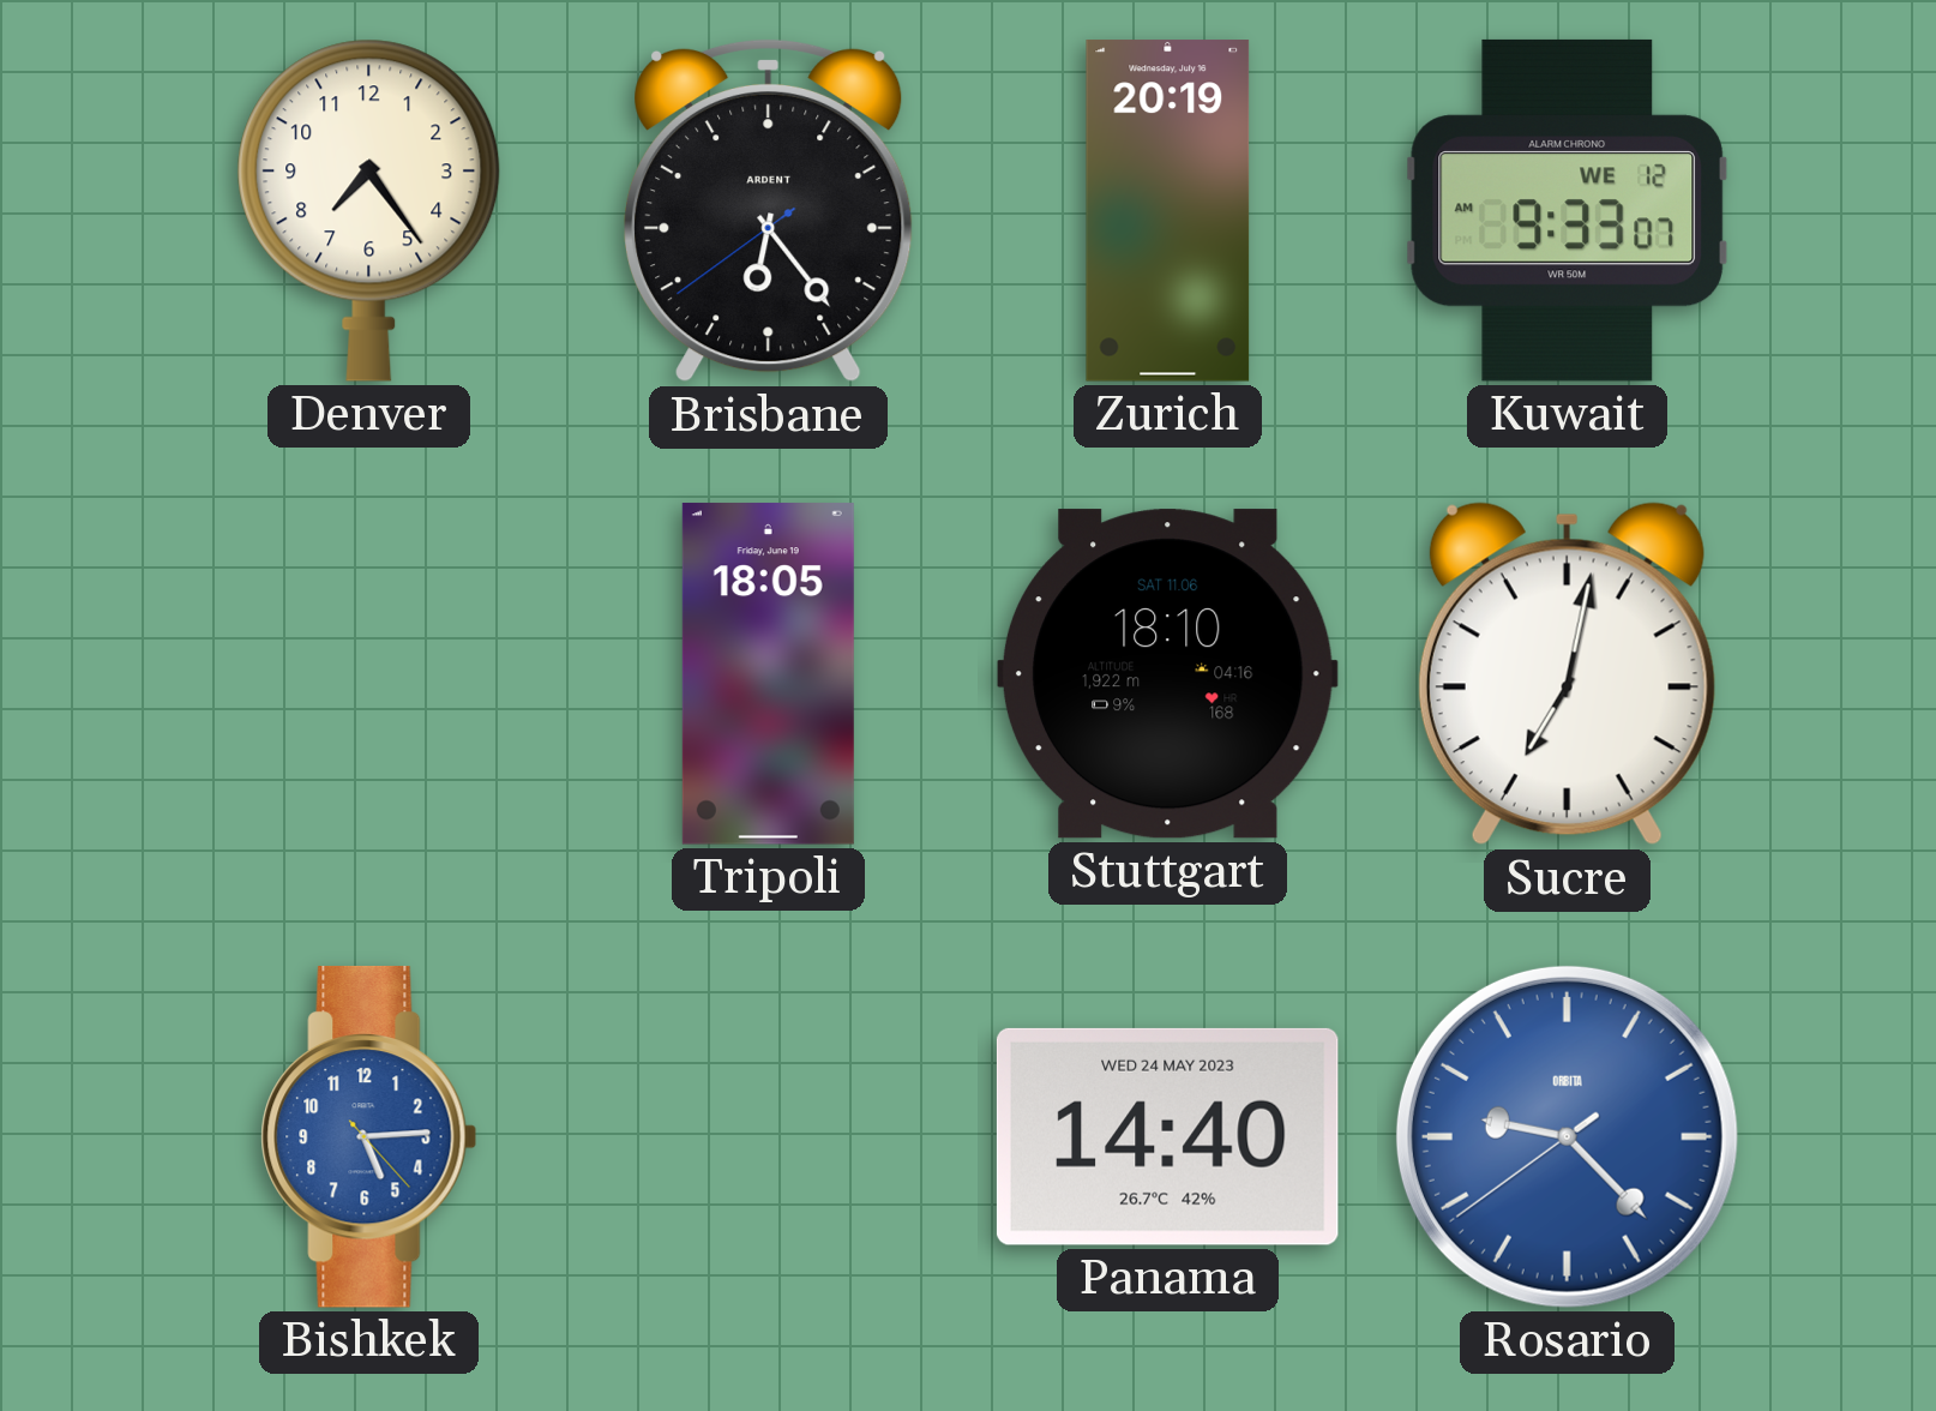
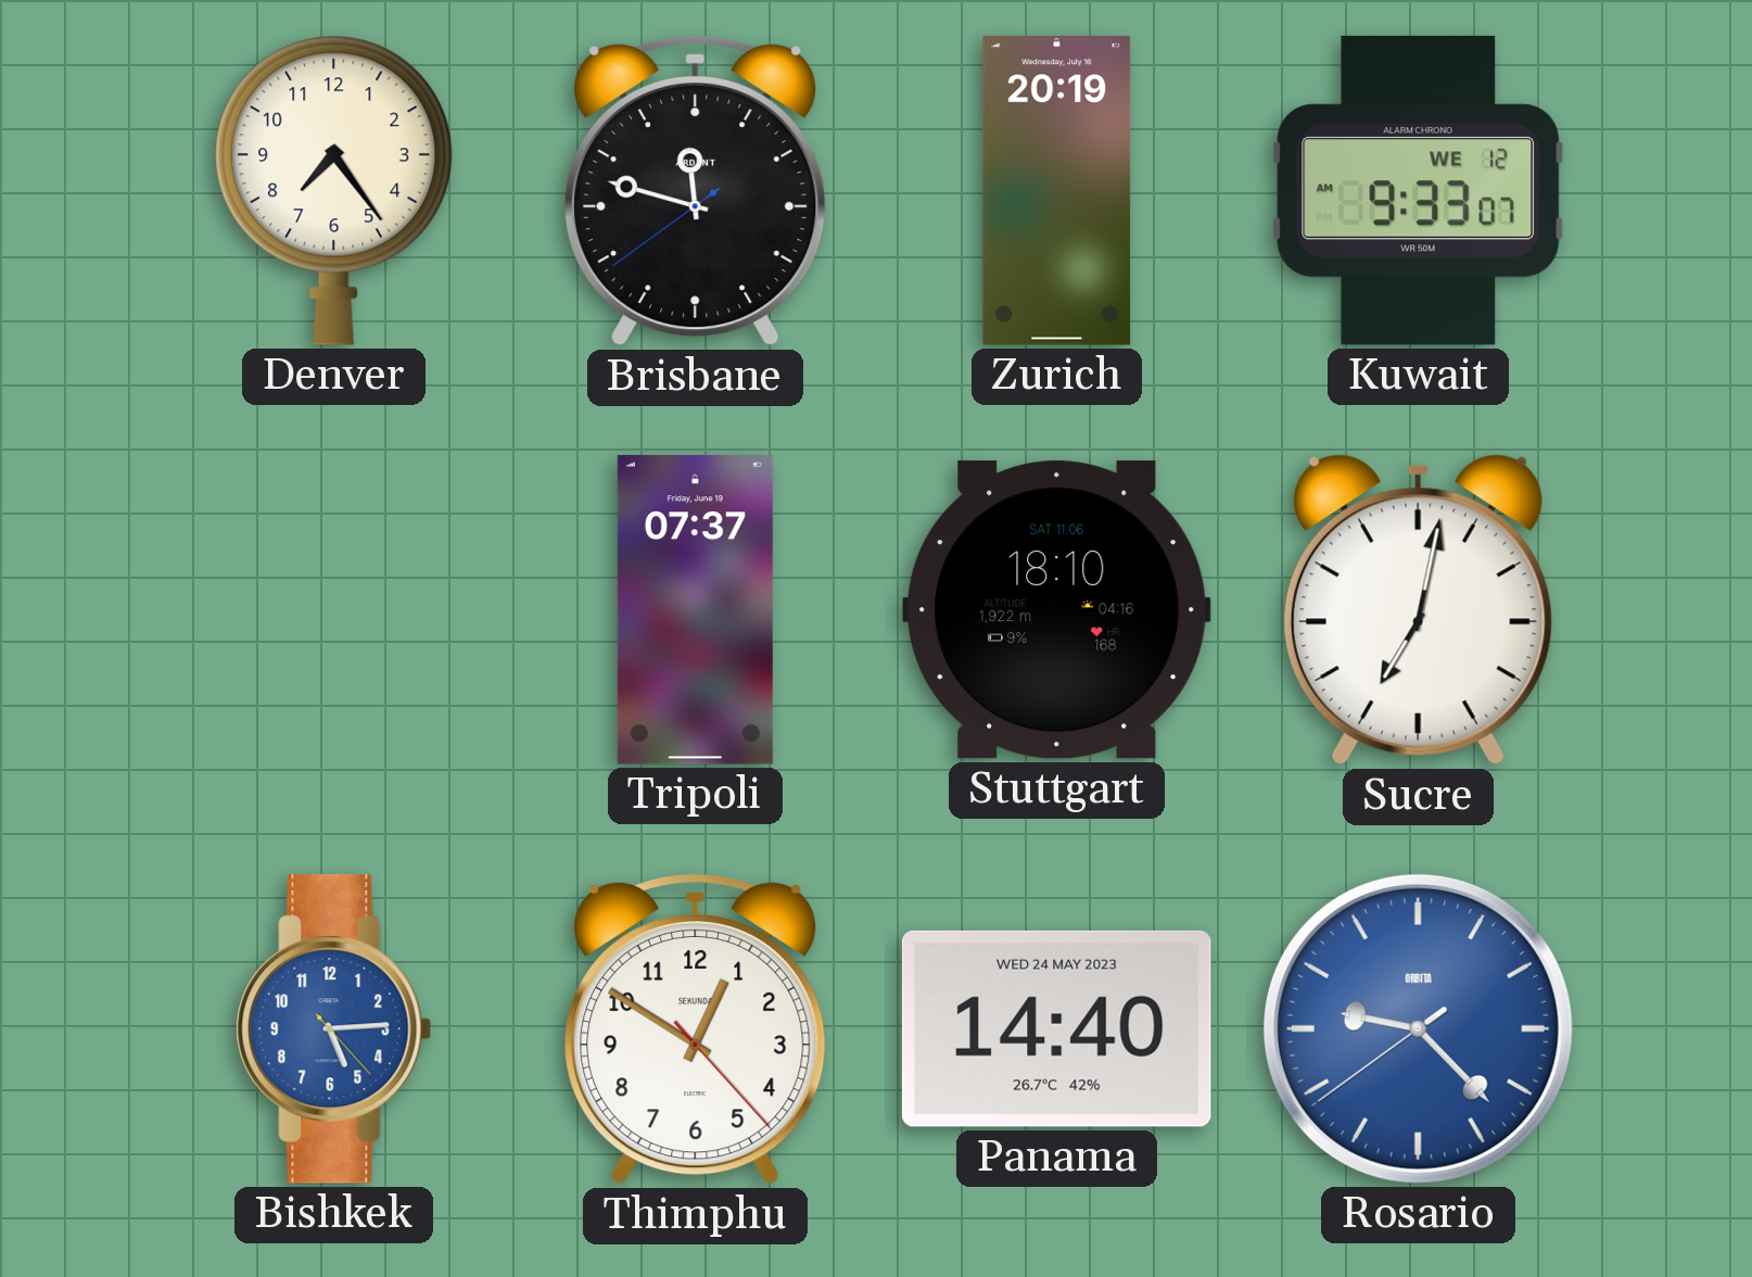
Brisbane: 6:23 -> 11:47 (696, 190)
Tripoli: 18:05 -> 07:37 (695, 610)
Thimphu: none -> 12:50 (696, 1028)
